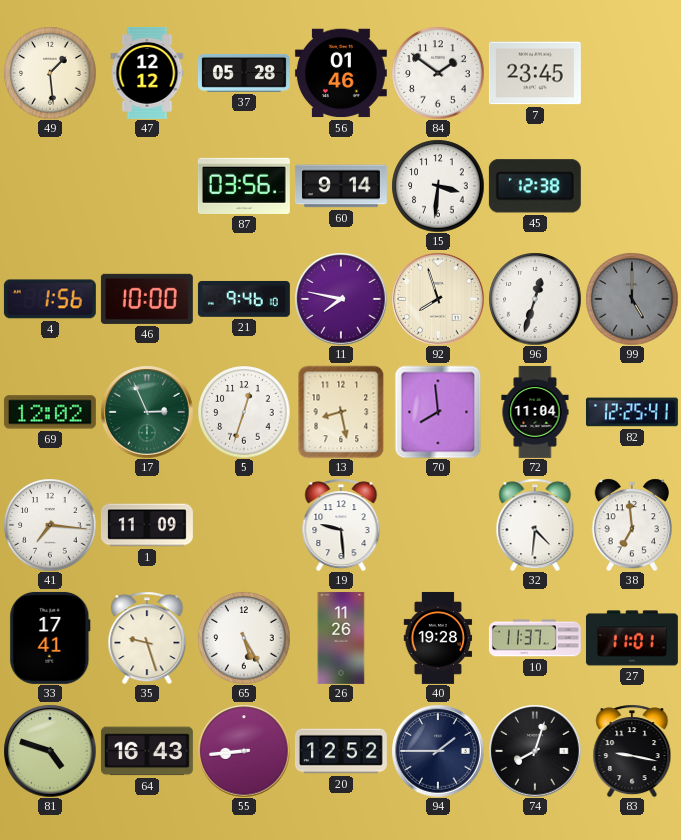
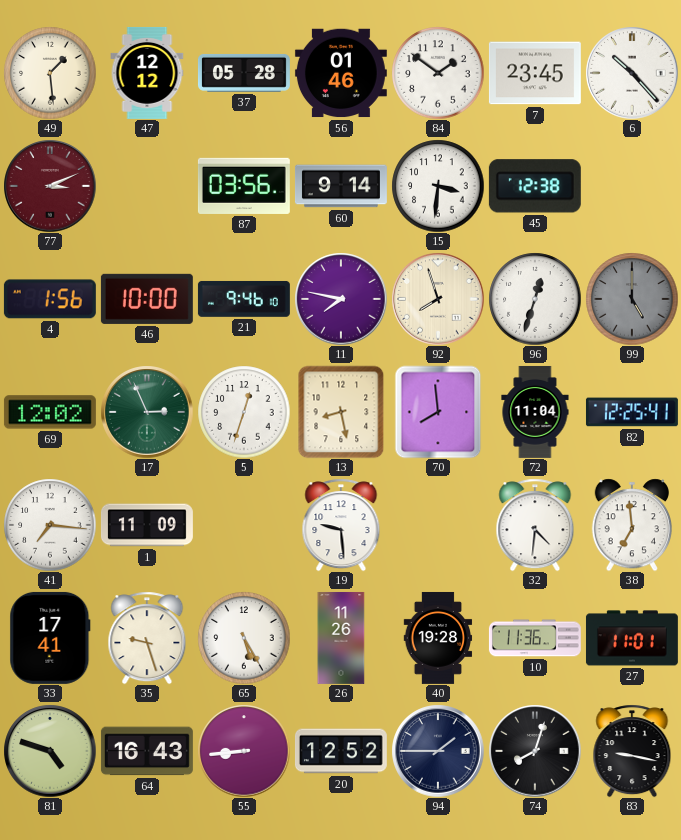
6: none -> 10:23 (632, 73)
77: none -> 3:11 (50, 186)
10: 11:37 -> 11:36 (535, 638)
